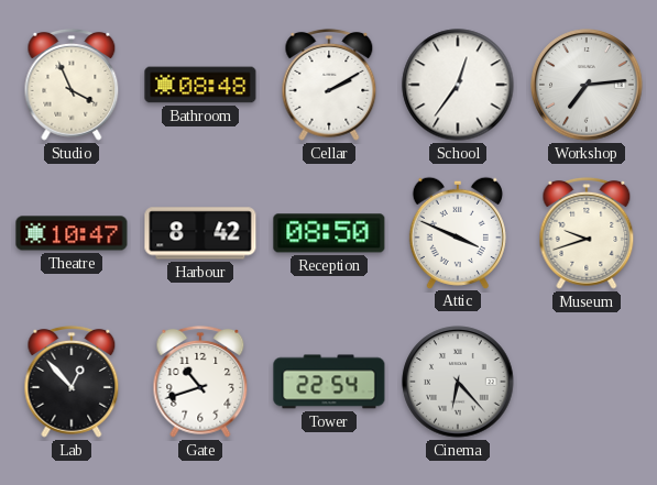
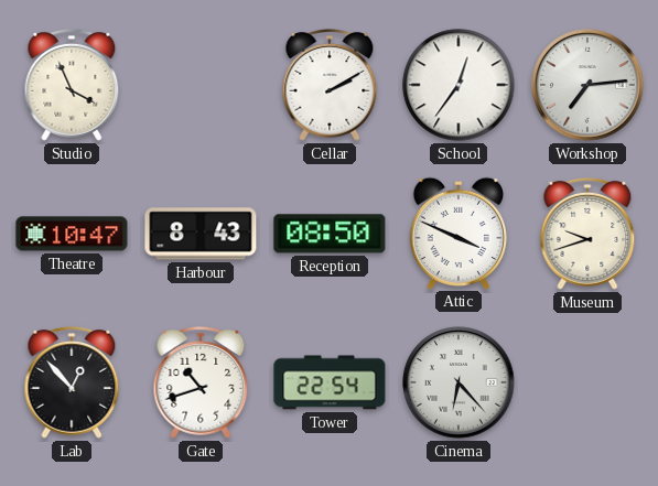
Bathroom: 08:48 -> none (200, 85)
Harbour: 8:42 -> 8:43 (201, 234)
